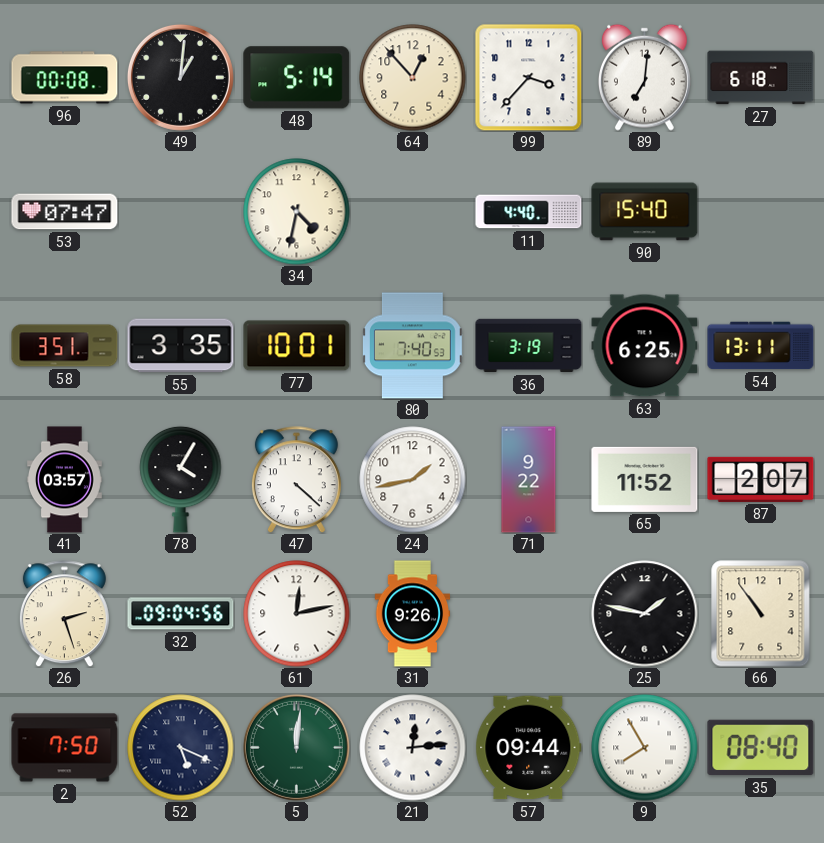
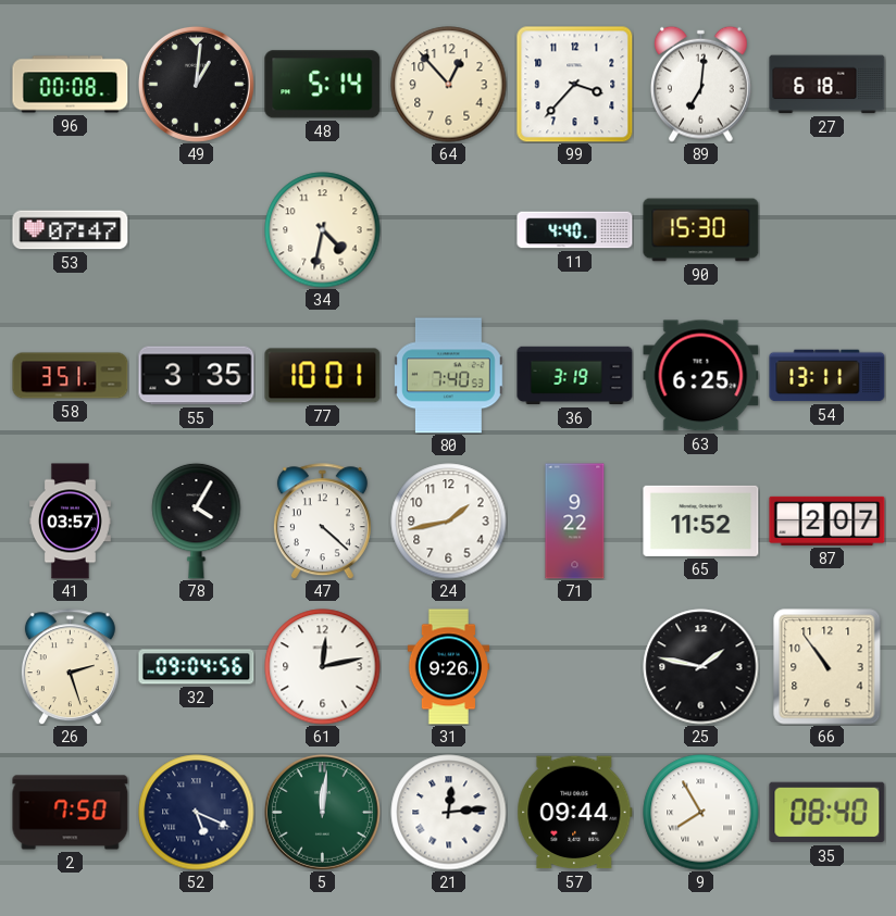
90: 15:40 -> 15:30 (701, 230)
